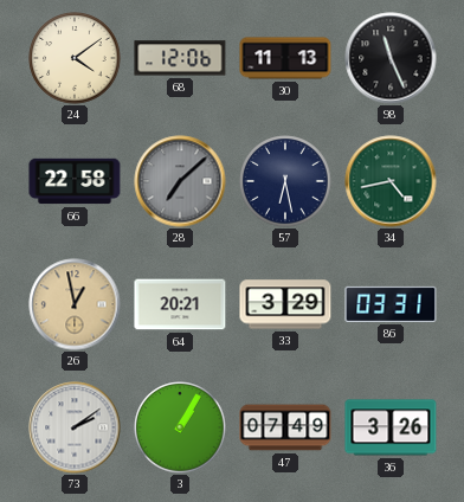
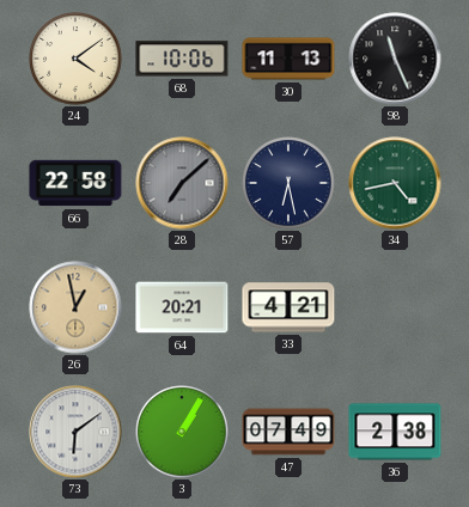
68: 12:06 -> 10:06 (182, 59)
33: 3:29 -> 4:21 (288, 307)
86: 03:31 -> none (391, 304)
73: 2:09 -> 6:09 (75, 432)
36: 3:26 -> 2:38 (395, 432)
